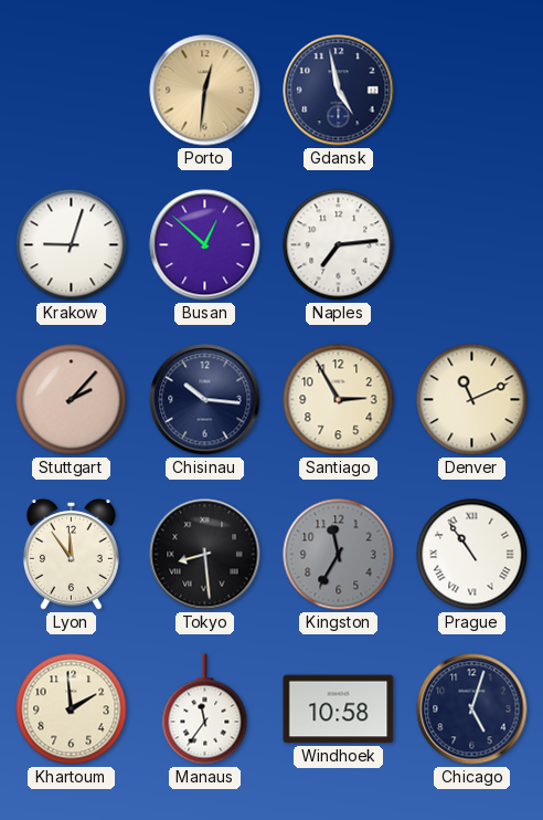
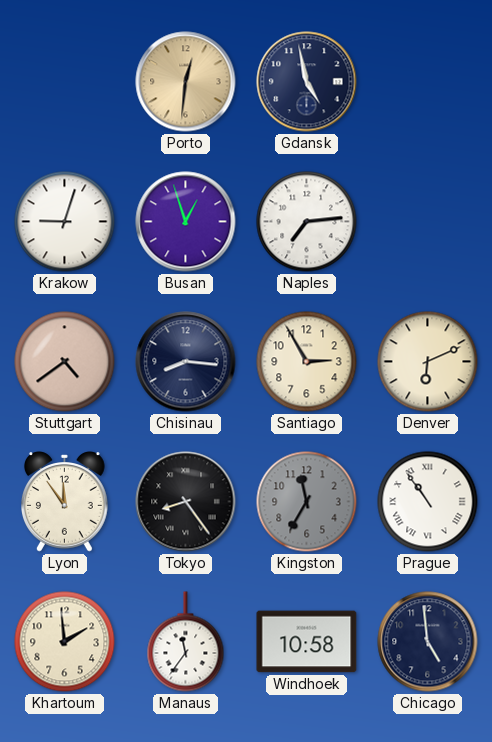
Busan: 12:52 -> 12:57 (186, 222)
Stuttgart: 2:07 -> 4:39 (65, 362)
Chisinau: 10:16 -> 8:16 (186, 362)
Denver: 11:11 -> 6:11 (428, 362)
Tokyo: 8:29 -> 8:24 (186, 502)
Chicago: 5:03 -> 4:59 (428, 642)
